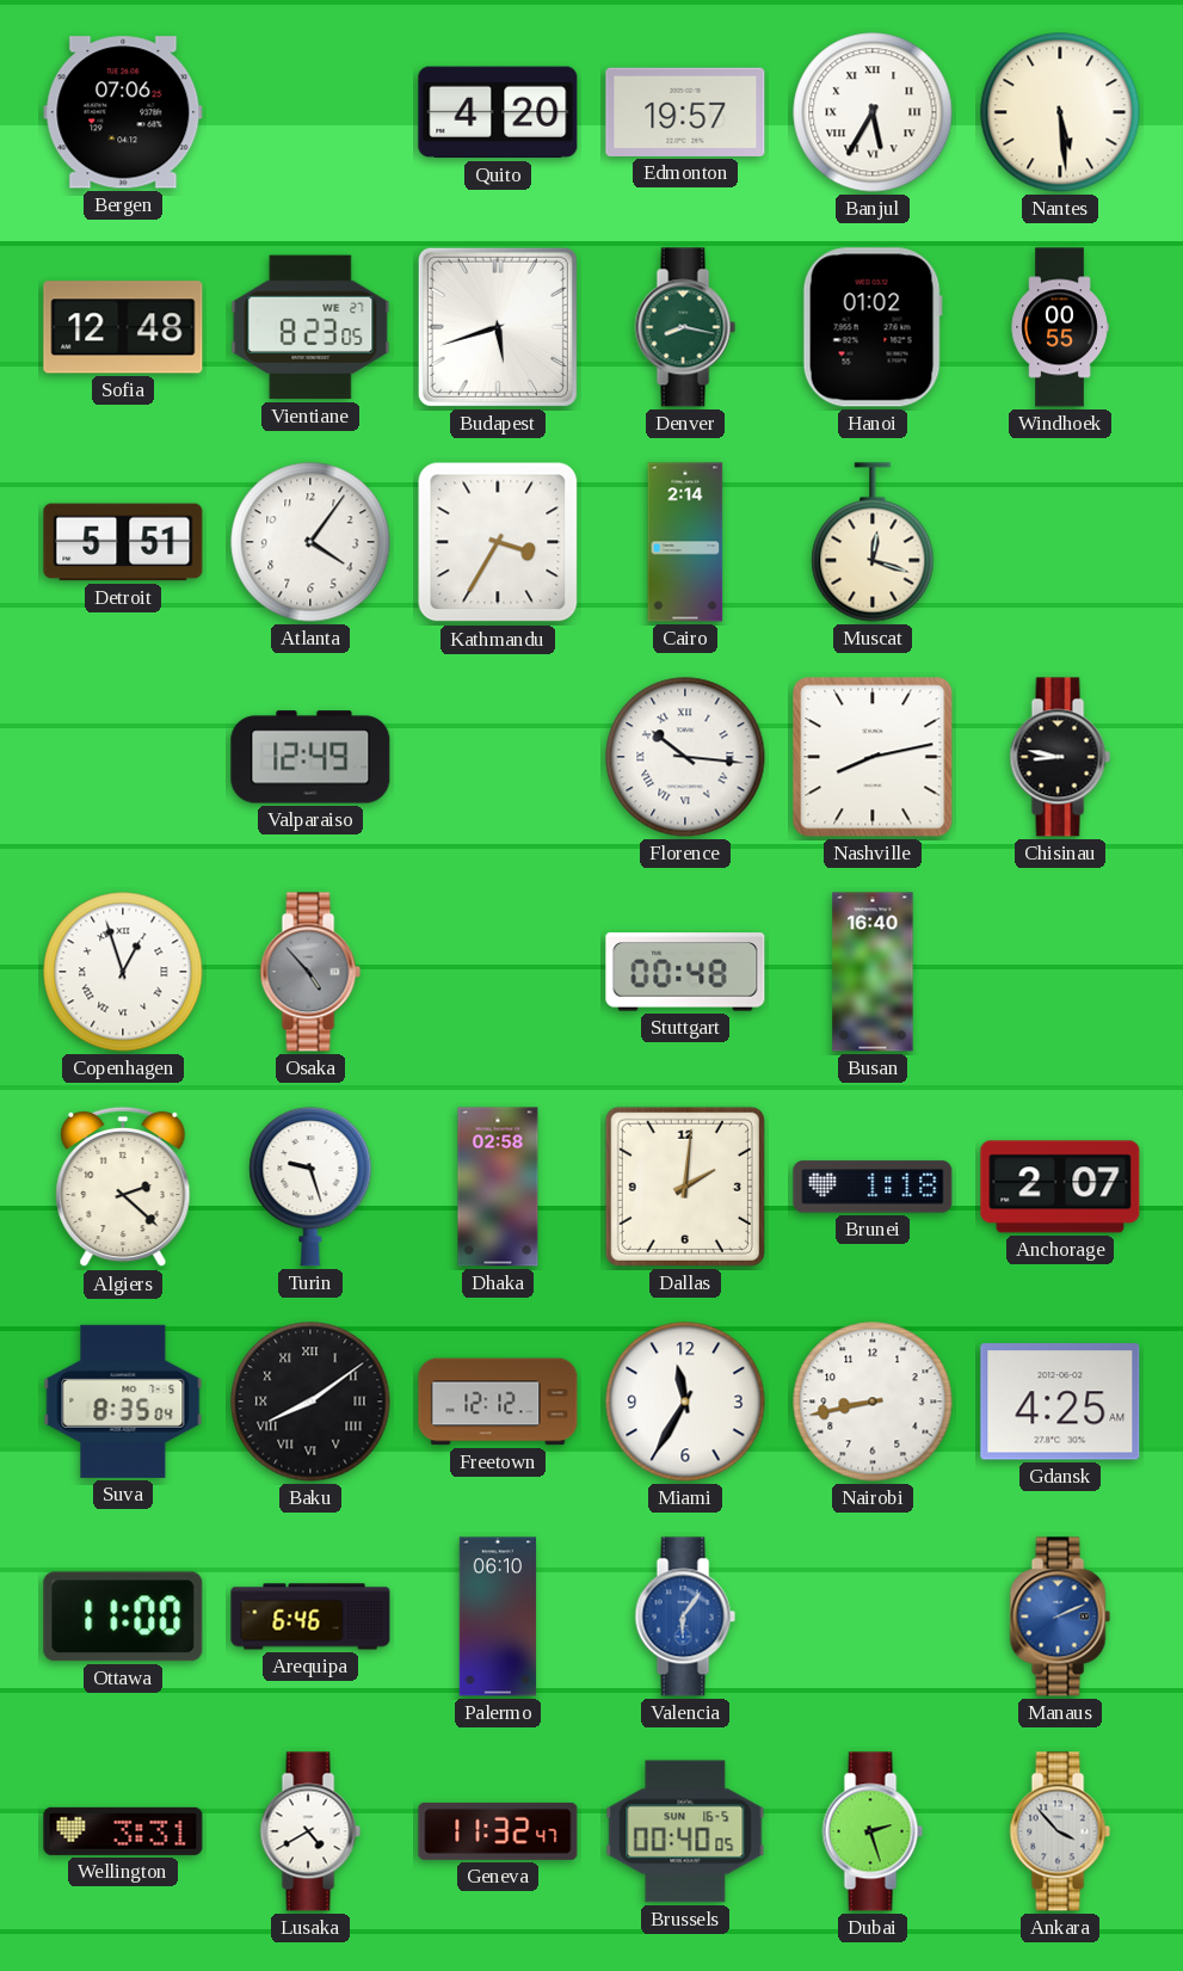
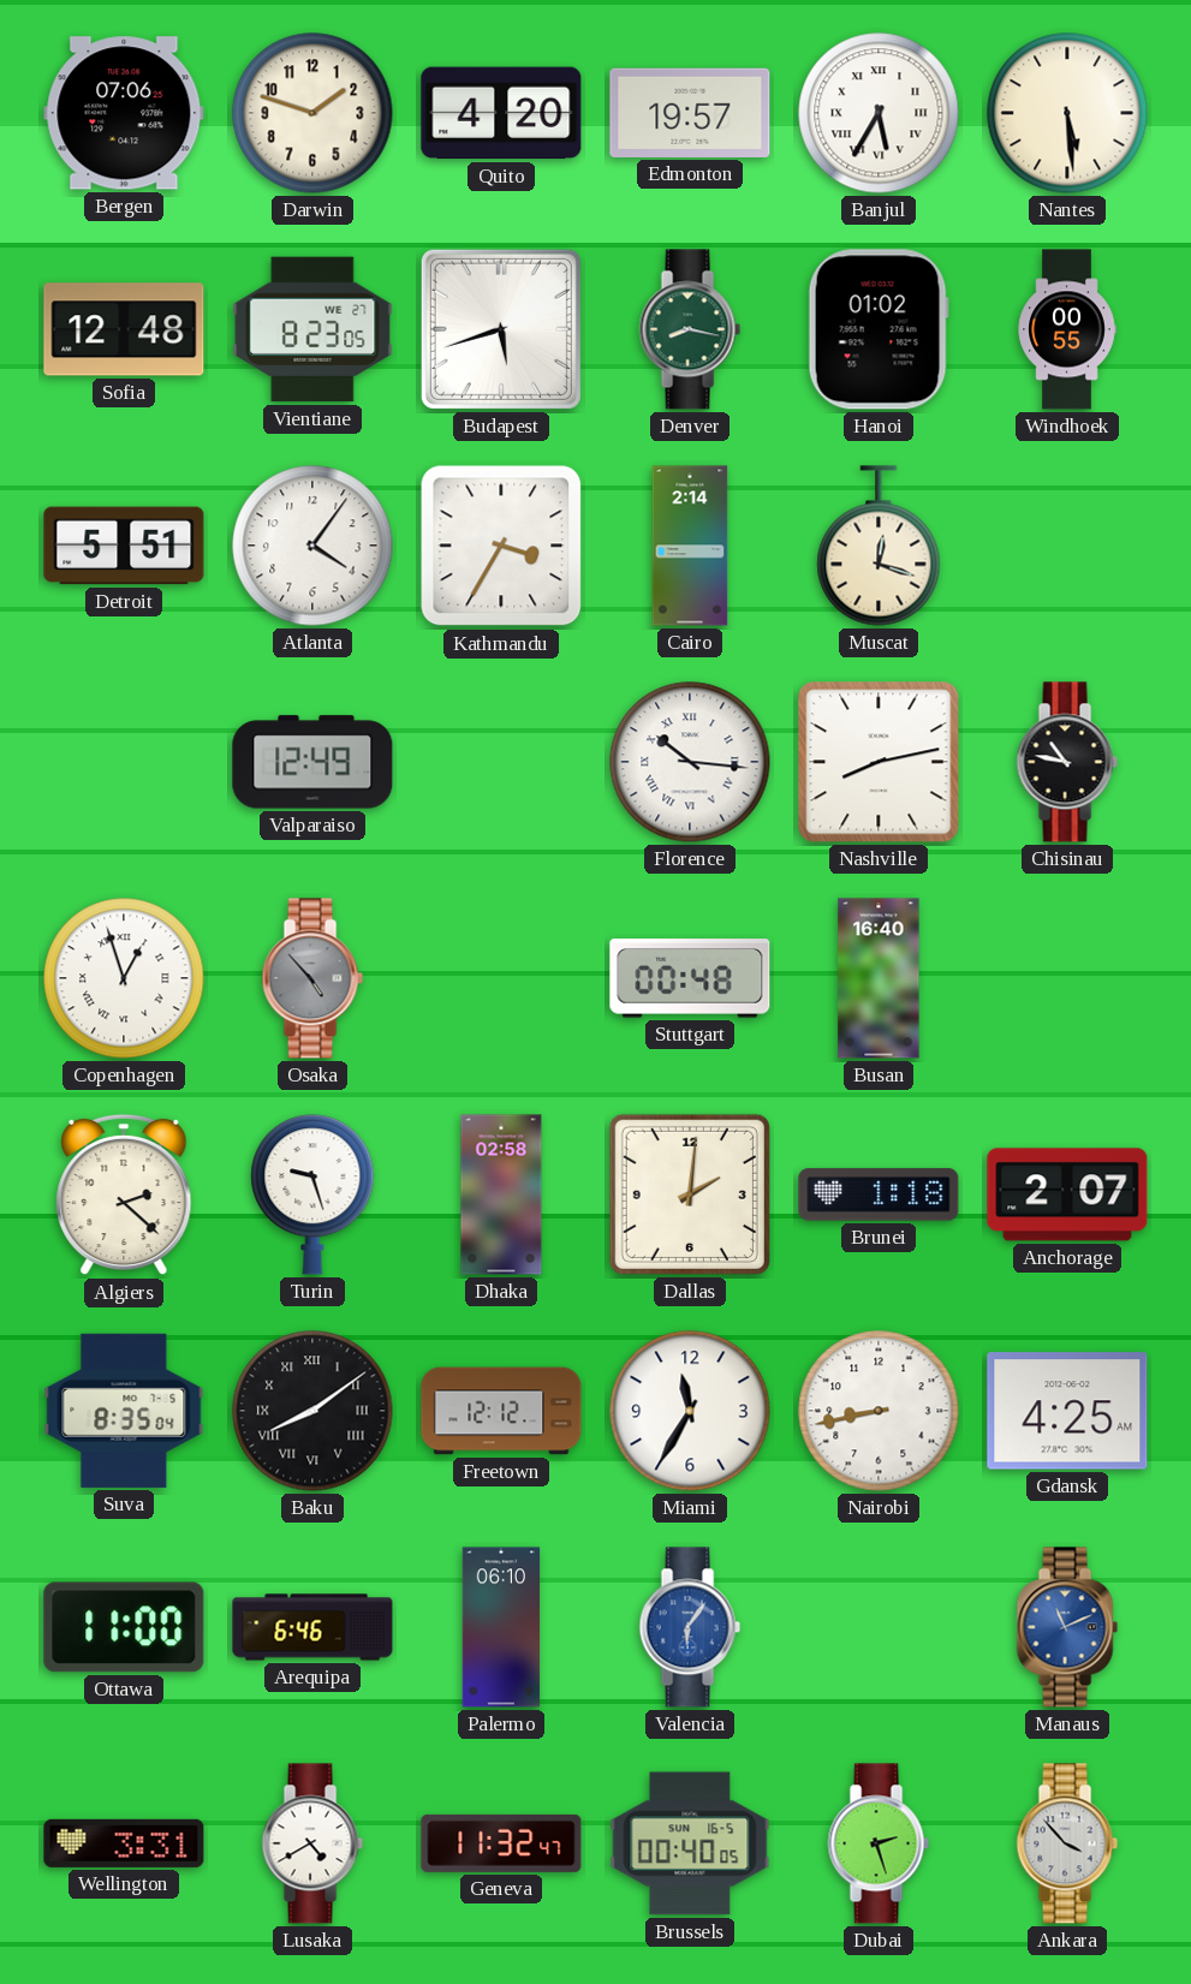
Darwin: none -> 1:48 (312, 113)
Chisinau: 8:47 -> 10:47 (1067, 762)
Manaus: 2:11 -> 11:11 (1067, 1627)
